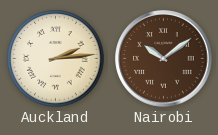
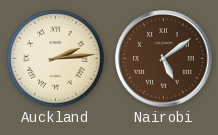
Nairobi: 10:09 -> 5:09 (164, 59)
